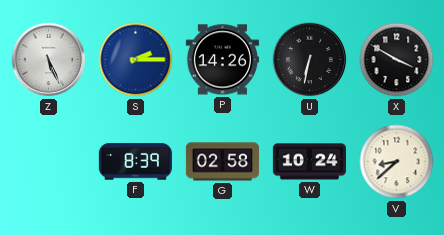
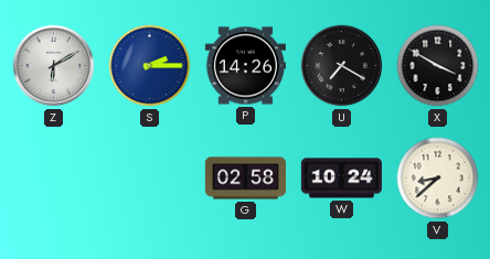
Z: 5:26 -> 6:10 (54, 66)
U: 6:32 -> 7:20 (342, 66)
F: 8:39 -> none (135, 162)
